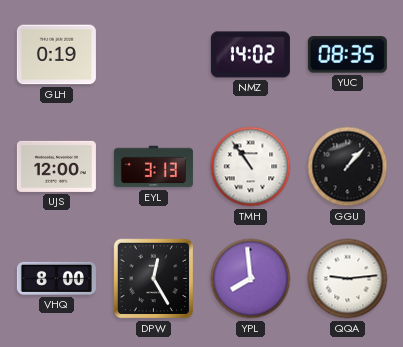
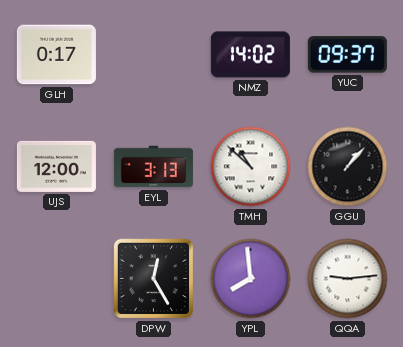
GLH: 0:19 -> 0:17 (56, 55)
YUC: 08:35 -> 09:37 (347, 55)
TMH: 10:54 -> 10:52 (251, 167)
VHQ: 8:00 -> none (56, 278)
